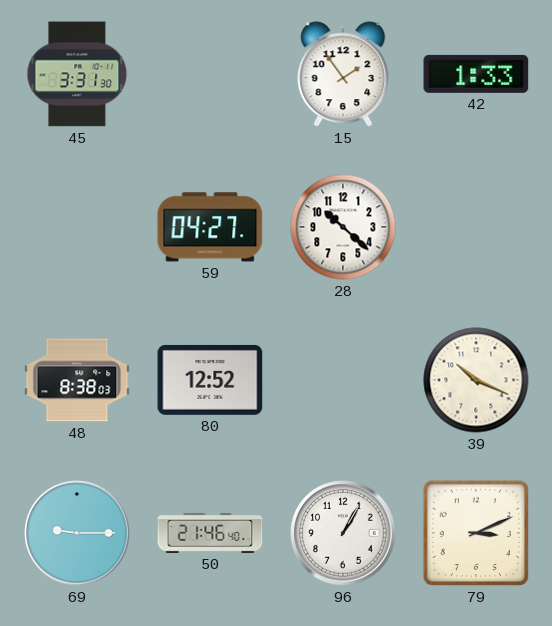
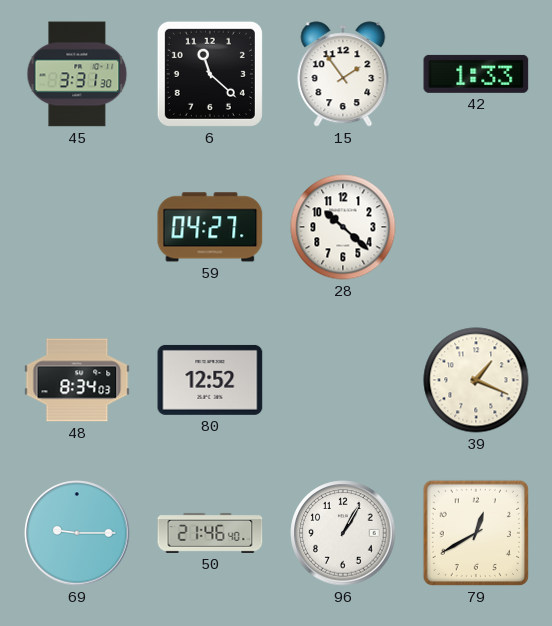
6: none -> 11:22 (210, 74)
48: 8:38 -> 8:34 (77, 380)
39: 10:19 -> 1:19 (476, 380)
79: 3:11 -> 12:40 (476, 533)
